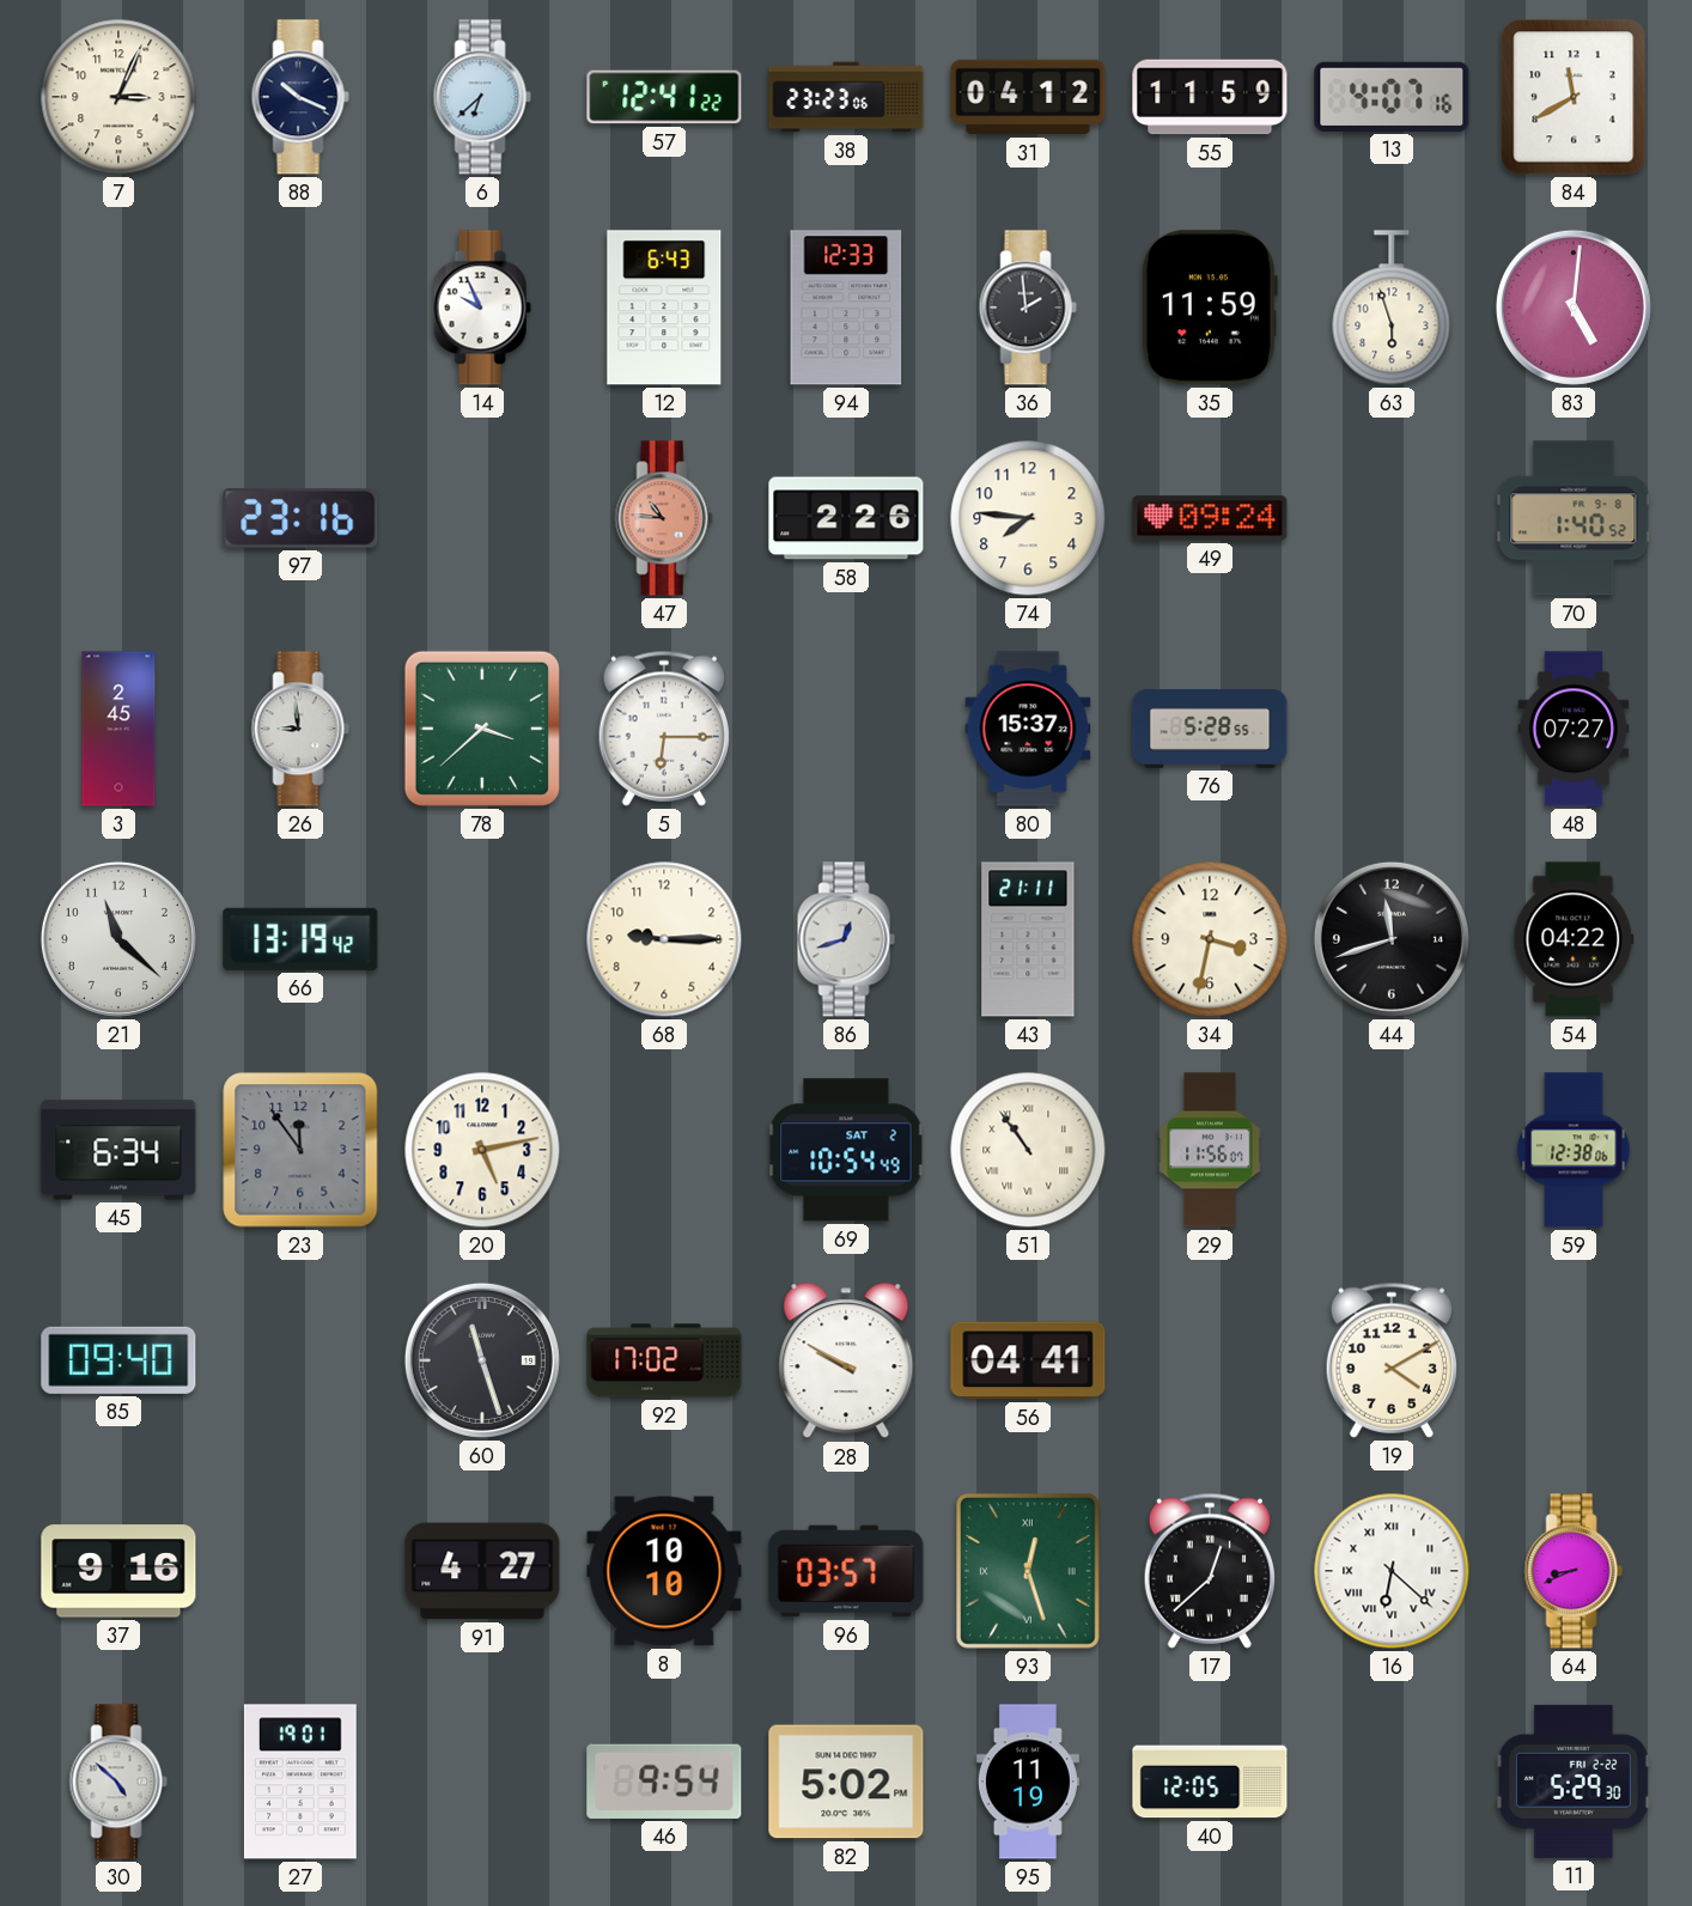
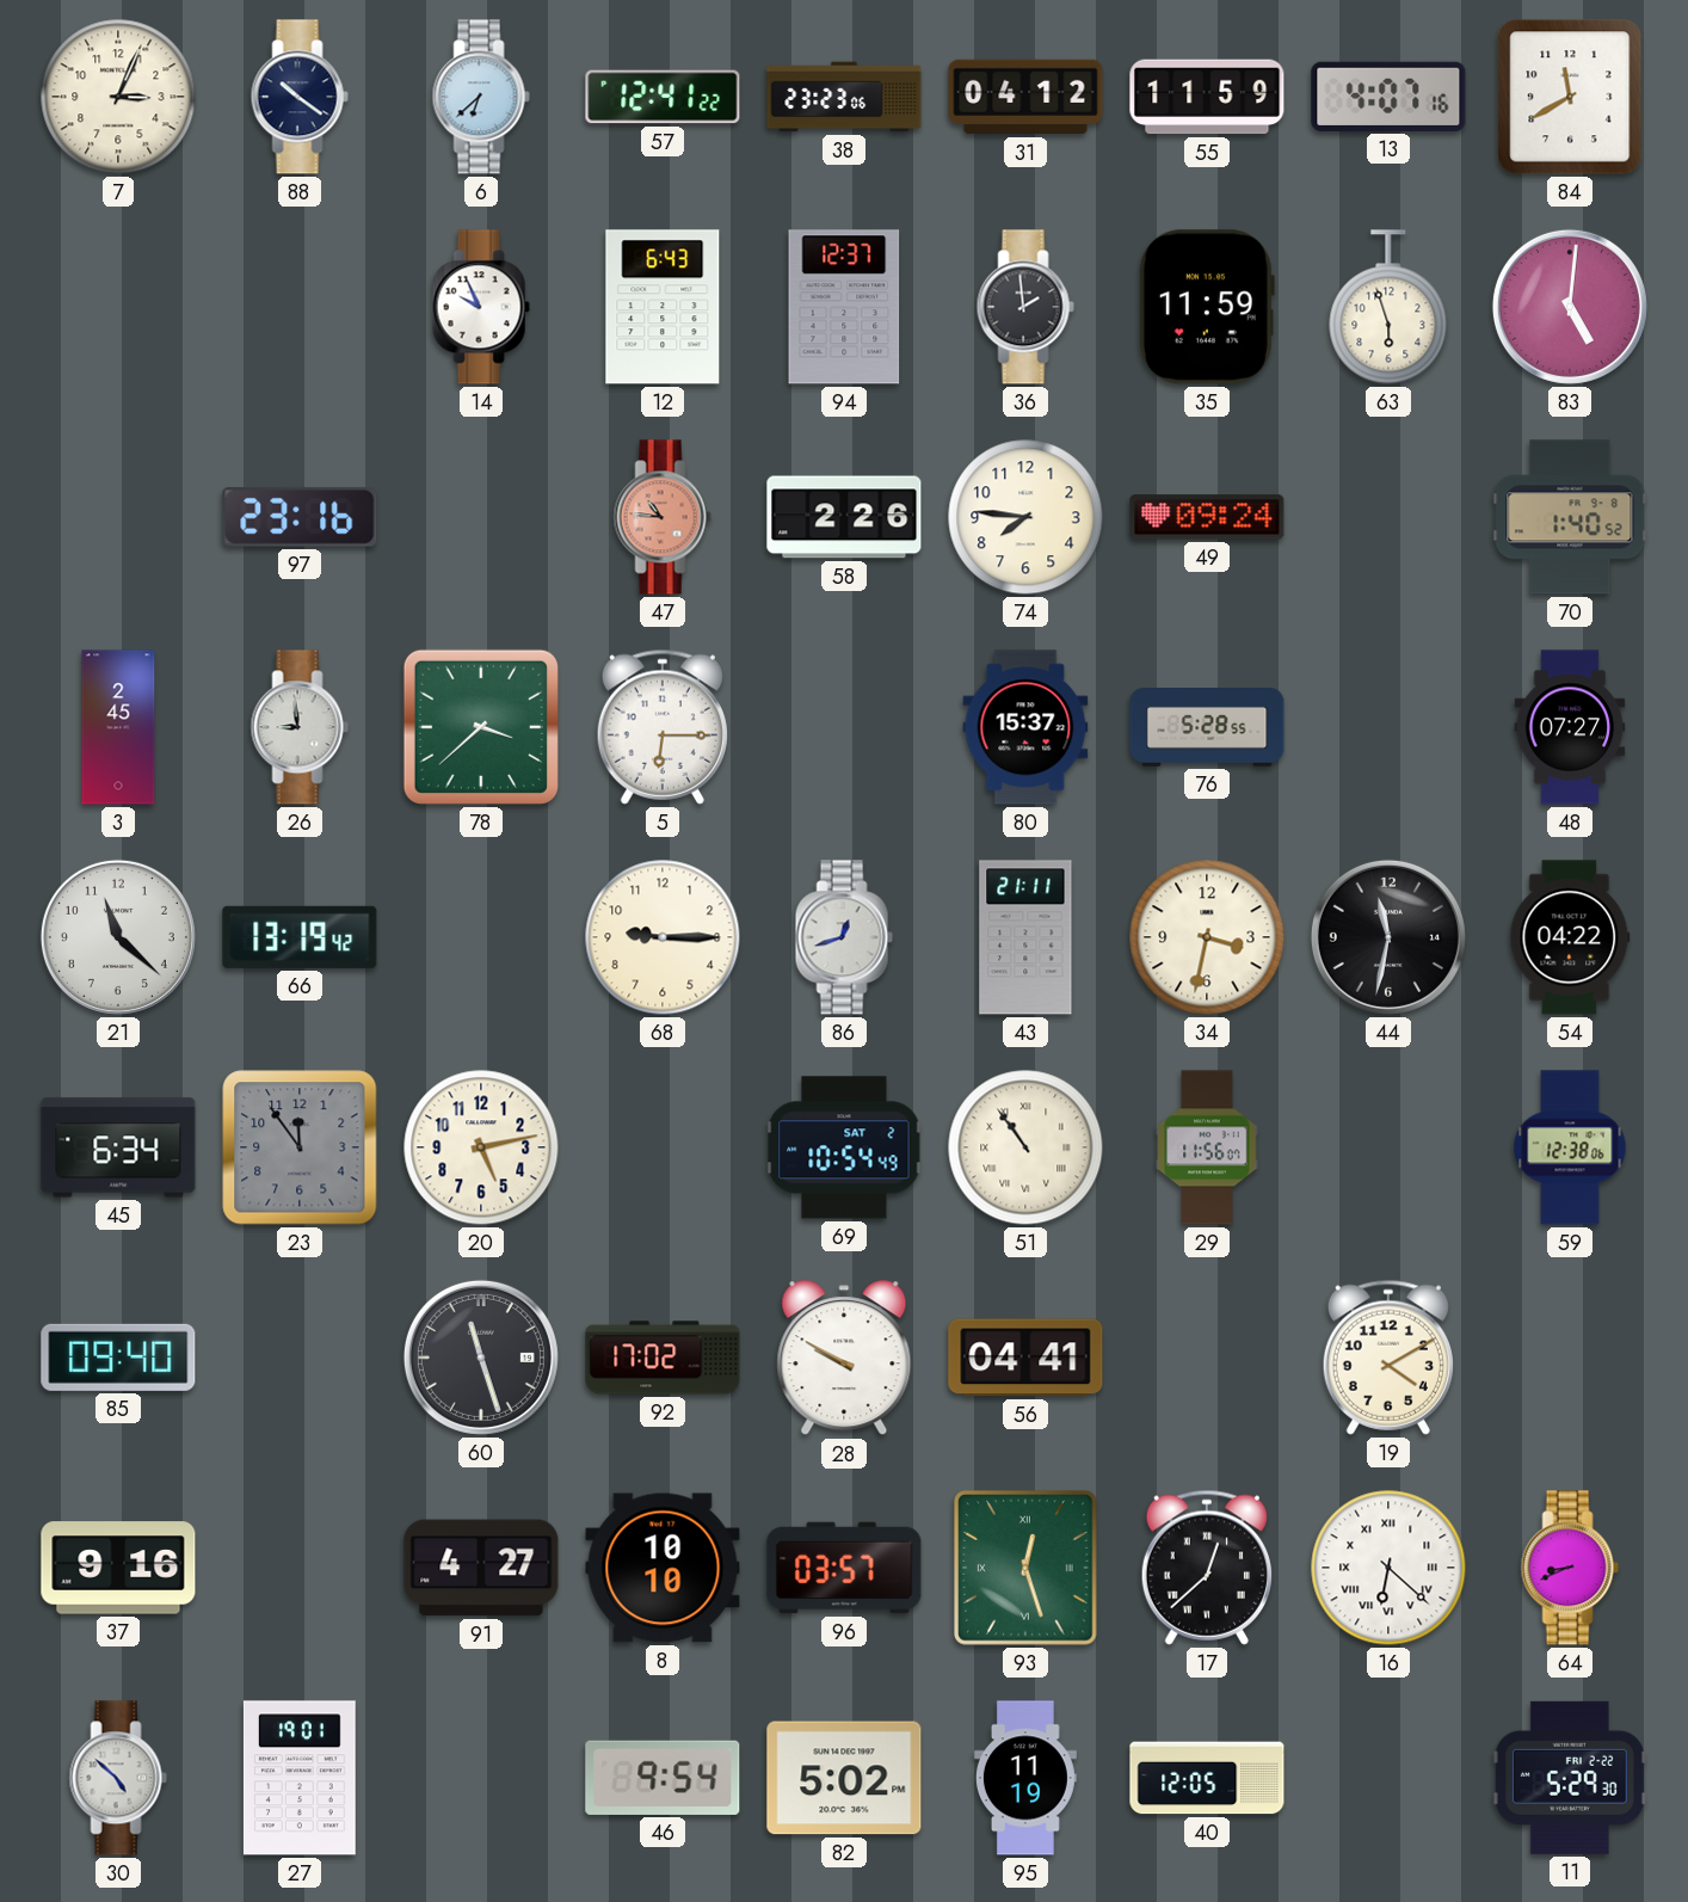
88: 10:19 -> 10:21 (300, 97)
94: 12:33 -> 12:37 (844, 307)
44: 11:42 -> 11:32 (1388, 937)
